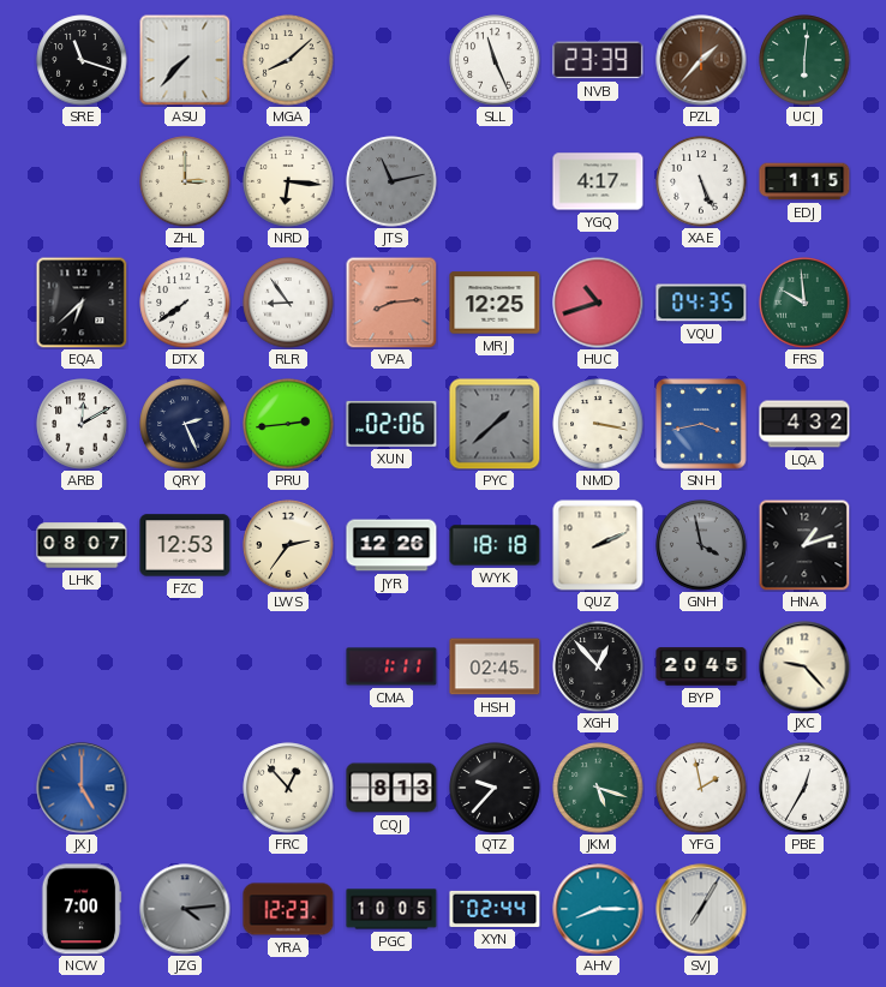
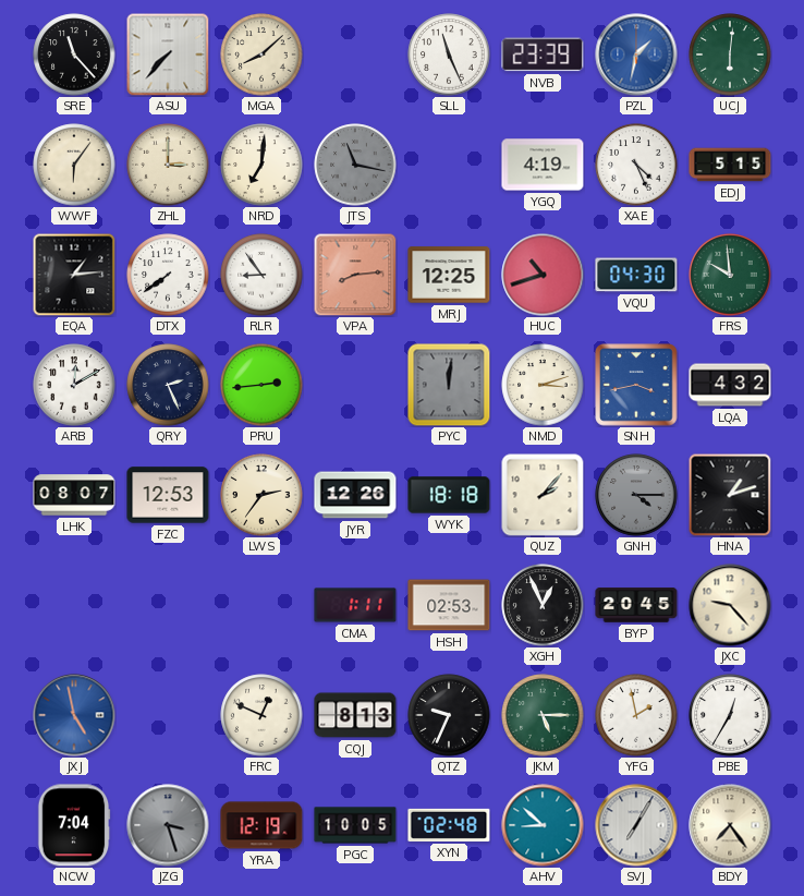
SRE: 11:18 -> 11:23 (74, 55)
PZL: 1:37 -> 1:32 (636, 55)
PZL dial: brown -> blue (636, 55)
WWF: none -> 6:06 (74, 165)
NRD: 6:16 -> 7:01 (261, 165)
JTS: 11:13 -> 11:17 (355, 165)
YGQ: 4:17 -> 4:19 (543, 165)
XAE: 5:26 -> 4:26 (636, 165)
EDJ: 1:15 -> 5:15 (730, 165)
EQA: 6:38 -> 1:14 (74, 275)
VQU: 04:35 -> 04:30 (636, 275)
XUN: 02:06 -> none (391, 424)
PYC: 1:38 -> 12:01 (449, 385)
NMD: 3:17 -> 3:12 (543, 385)
QUZ: 2:11 -> 2:07 (543, 495)
GNH: 3:58 -> 4:15 (636, 495)
HSH: 02:45 -> 02:53 (449, 605)
XGH: 12:53 -> 12:56 (543, 605)
JXJ: 5:00 -> 4:58 (74, 715)
FRC: 12:53 -> 12:49 (261, 715)
QTZ: 9:37 -> 9:34 (449, 715)
JKM: 5:18 -> 5:15 (543, 715)
NCW: 7:00 -> 7:04 (74, 825)
JZG: 4:14 -> 3:27 (168, 825)
YRA: 12:23 -> 12:19 (261, 825)
XYN: 02:44 -> 02:48 (449, 825)
AHV: 8:15 -> 8:52 (543, 825)
BDY: none -> 7:24 (730, 825)
